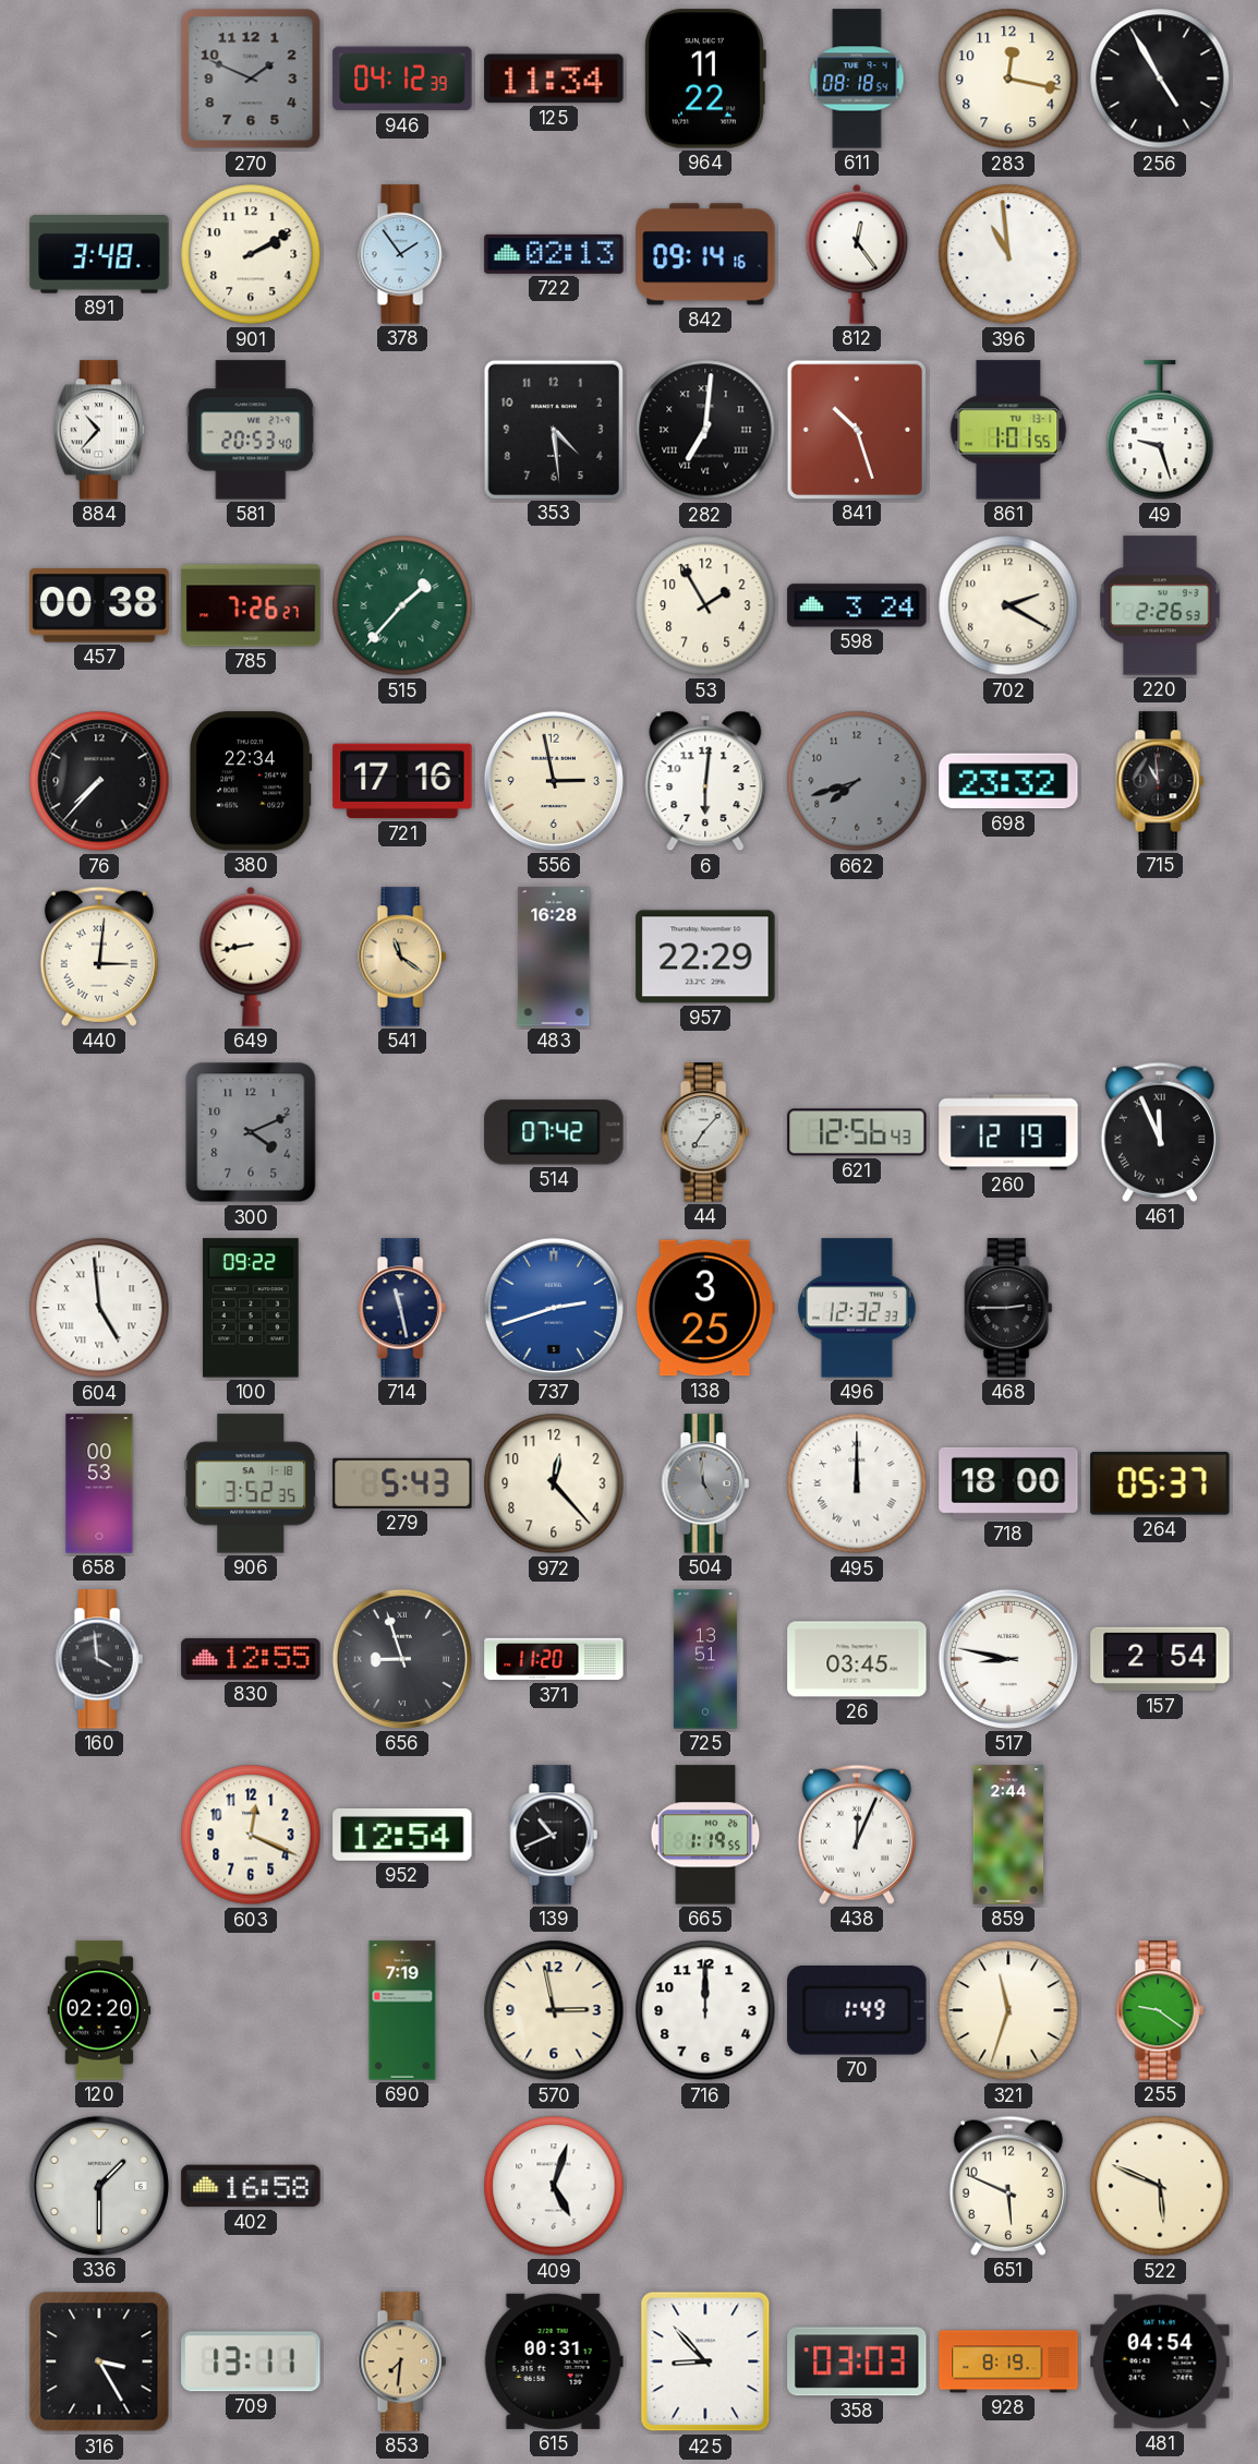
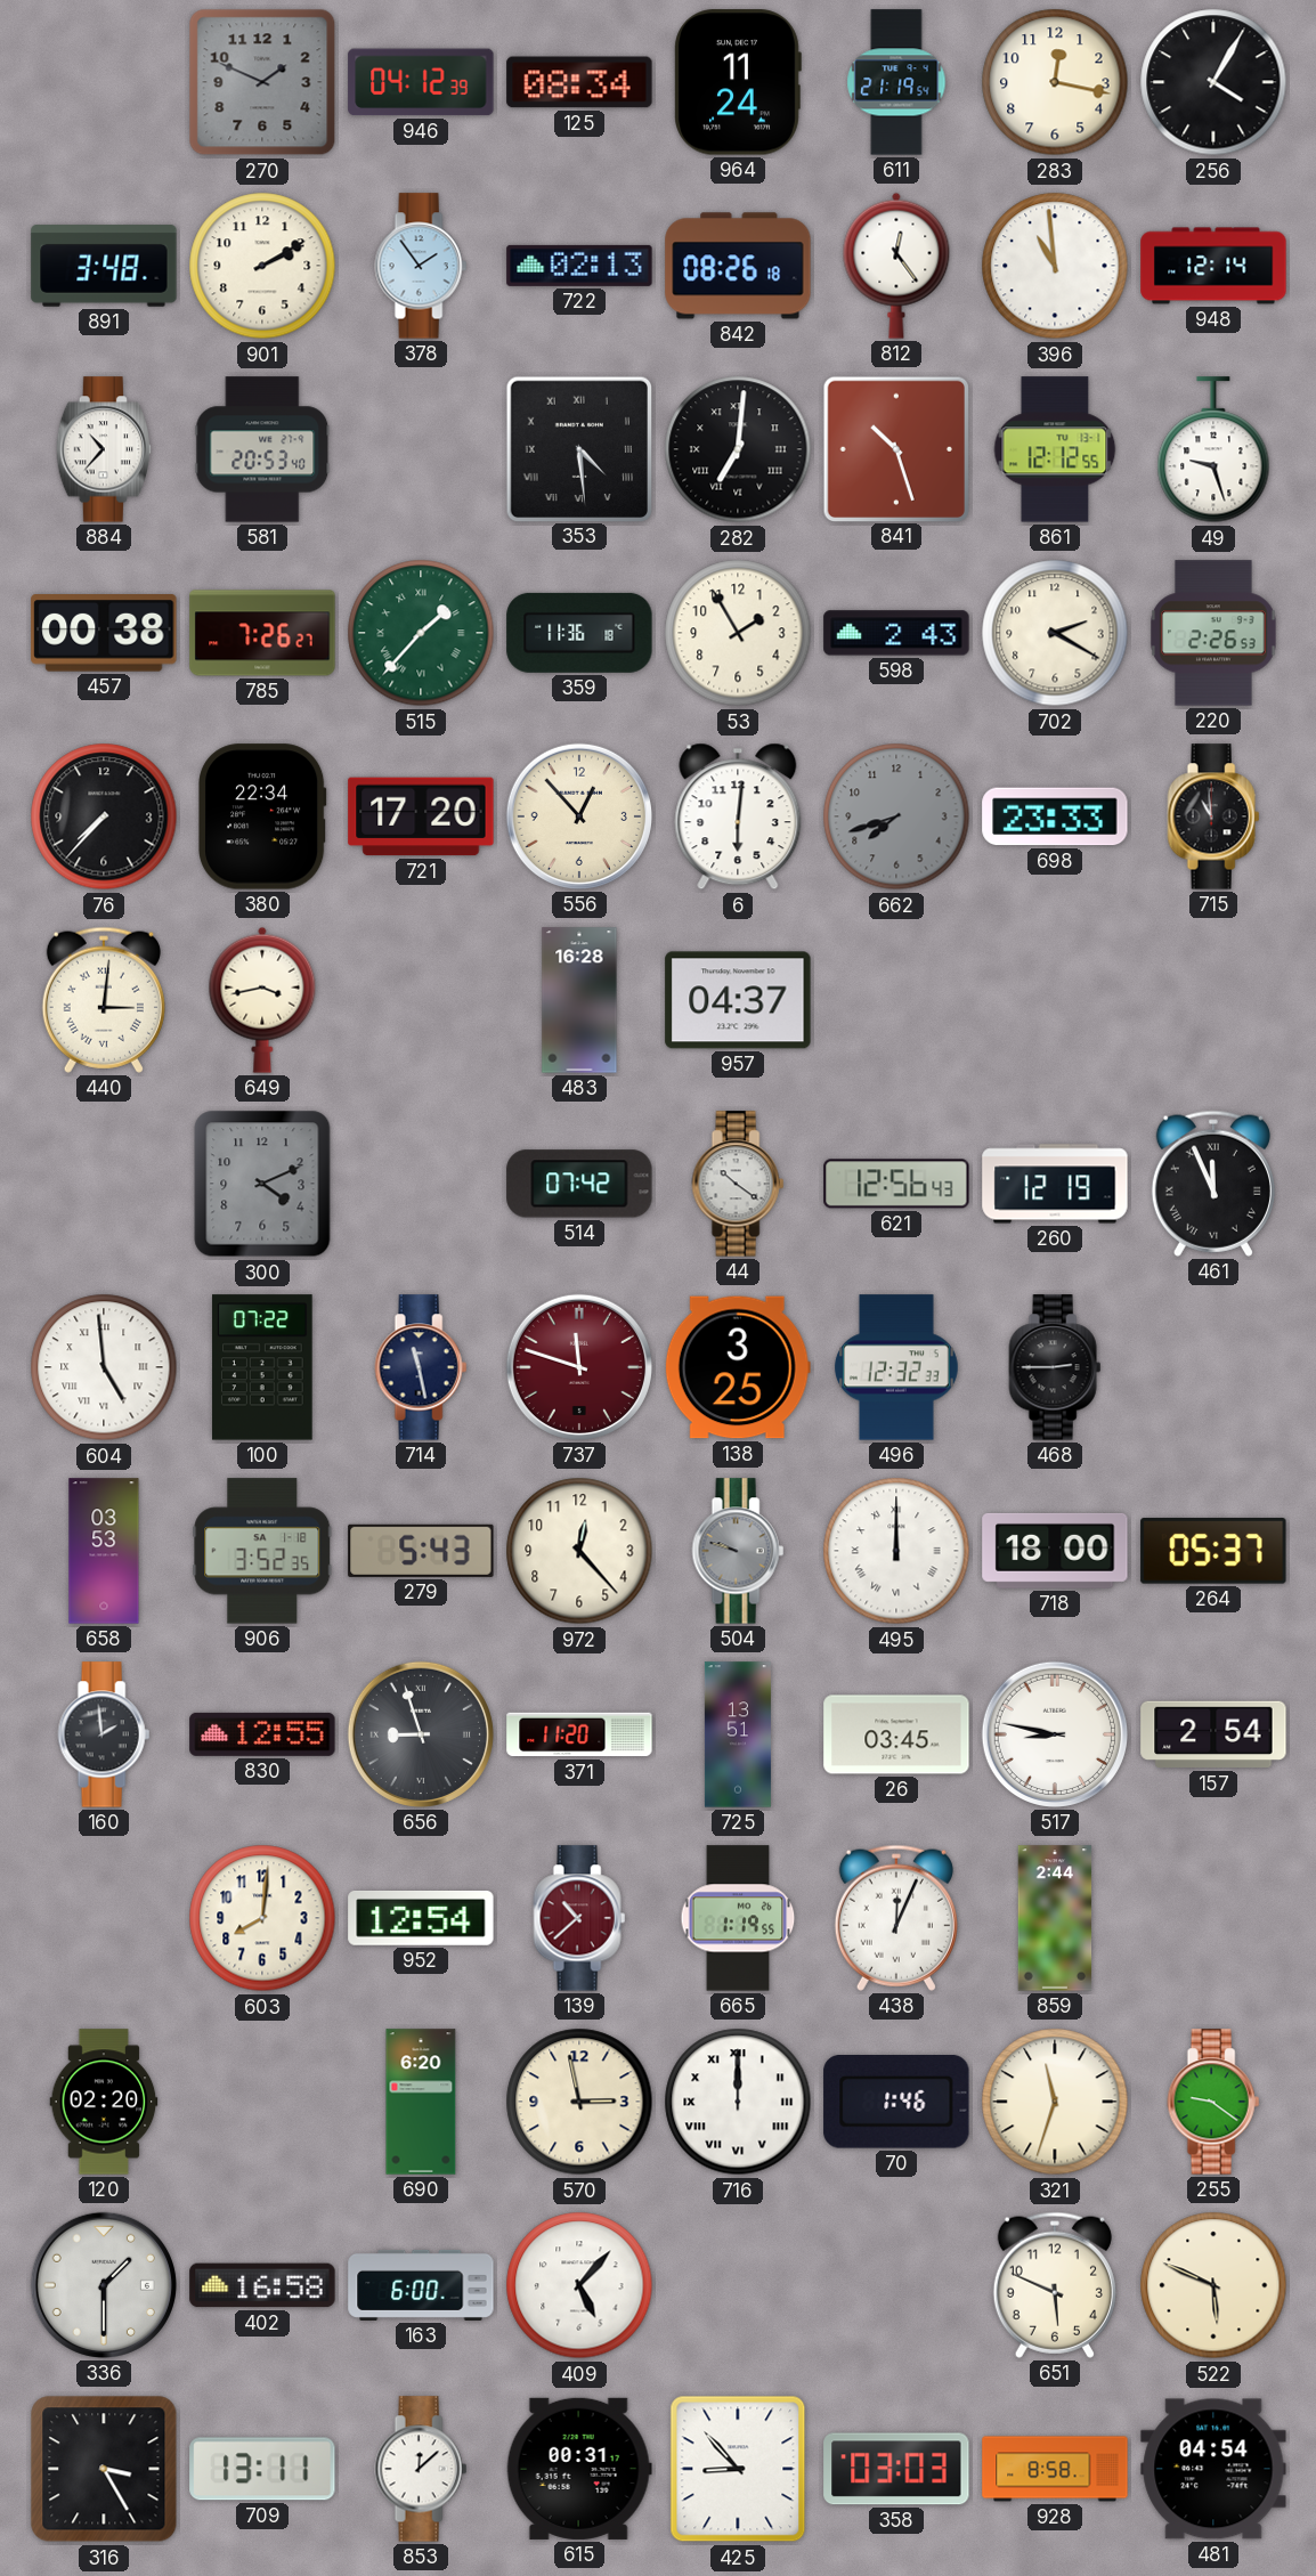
125: 11:34 -> 08:34 (579, 82)
964: 11:22 -> 11:24 (738, 82)
611: 08:18 -> 21:19 (896, 82)
256: 4:55 -> 4:05 (1213, 82)
842: 09:14 -> 08:26 (738, 266)
948: none -> 12:14 (1213, 266)
353 numerals: Arabic -> Roman (578, 448)
861: 1:01 -> 12:12 (1055, 449)
359: none -> 11:36 (579, 633)
598: 3:24 -> 2:43 (896, 633)
721: 17:16 -> 17:20 (421, 816)
556: 2:58 -> 12:53 (579, 816)
698: 23:32 -> 23:33 (1055, 816)
649: 8:43 -> 3:43 (262, 1000)
541: 11:21 -> none (402, 957)
957: 22:29 -> 04:37 (738, 1000)
44: 7:07 -> 10:21 (738, 1184)
100: 09:22 -> 07:22 (262, 1367)
737: 2:42 -> 11:48 (579, 1367)
737 dial: blue -> burgundy (579, 1367)
658: 00:53 -> 03:53 (104, 1551)
504: 4:59 -> 9:48 (738, 1551)
160: 3:59 -> 1:59 (104, 1734)
603: 12:19 -> 8:01 (262, 1918)
139: 10:41 -> 10:38 (579, 1918)
139 dial: black -> burgundy (579, 1918)
690: 7:19 -> 6:20 (421, 2102)
716 numerals: Arabic -> Roman (738, 2102)
70: 1:49 -> 1:46 (896, 2103)
163: none -> 6:00 (421, 2285)
409: 5:03 -> 5:07 (579, 2285)
853: 7:31 -> 12:08 (421, 2469)
853 dial: champagne -> white (421, 2469)
928: 8:19 -> 8:58 (1055, 2469)
